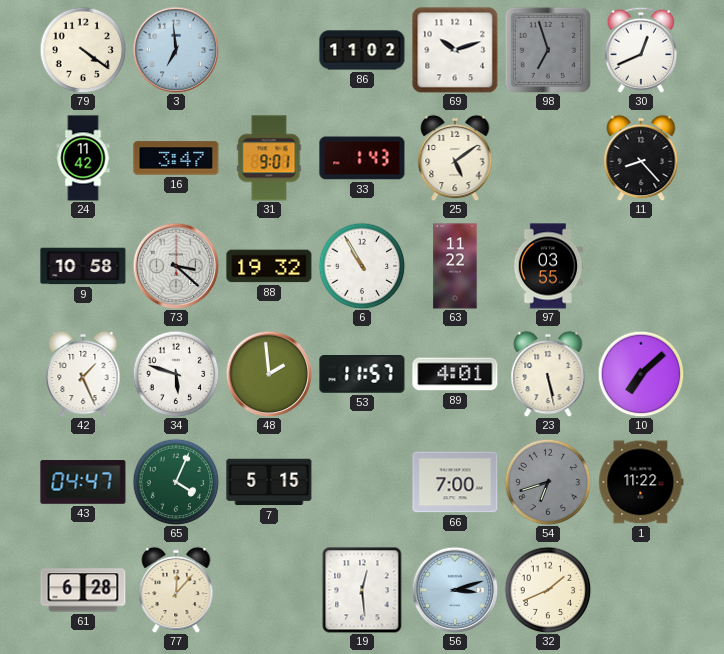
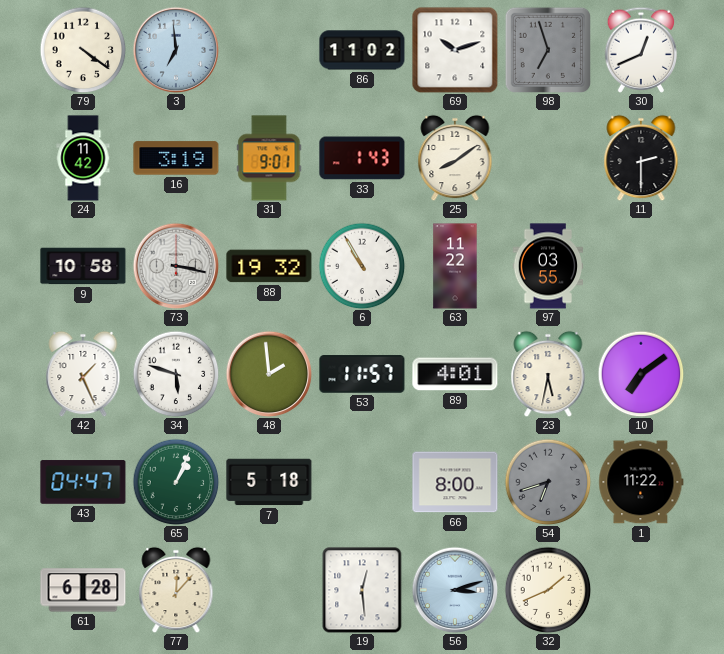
16: 3:47 -> 3:19 (176, 158)
25: 5:09 -> 8:09 (455, 158)
11: 8:23 -> 2:30 (641, 158)
73: 3:22 -> 3:17 (176, 266)
23: 5:28 -> 5:32 (548, 374)
10: 7:08 -> 7:09 (641, 374)
65: 4:04 -> 1:04 (176, 482)
7: 5:15 -> 5:18 (269, 482)
66: 7:00 -> 8:00 (455, 482)
